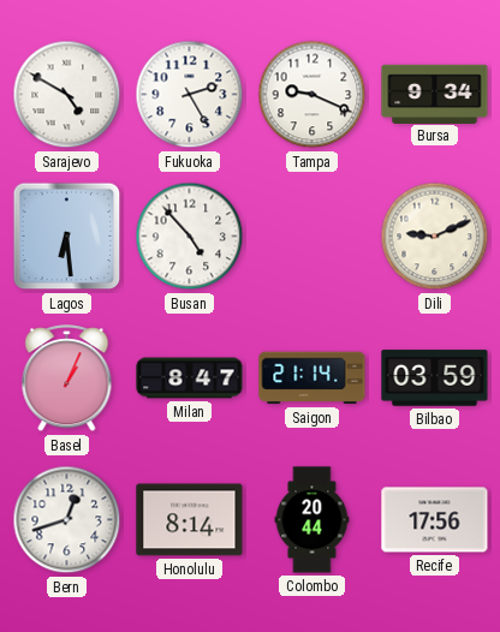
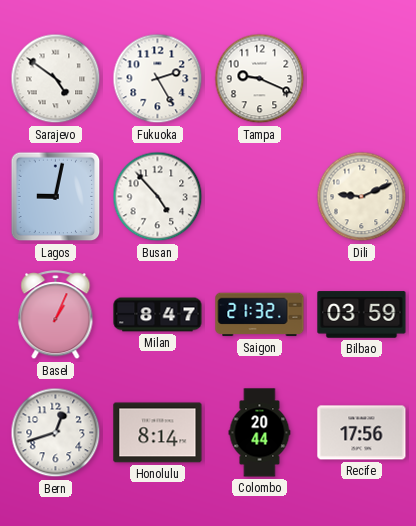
Sarajevo: 4:50 -> 4:51 (56, 79)
Bursa: 9:34 -> none (435, 94)
Lagos: 6:29 -> 9:02 (56, 197)
Saigon: 21:14 -> 21:32 (260, 315)
